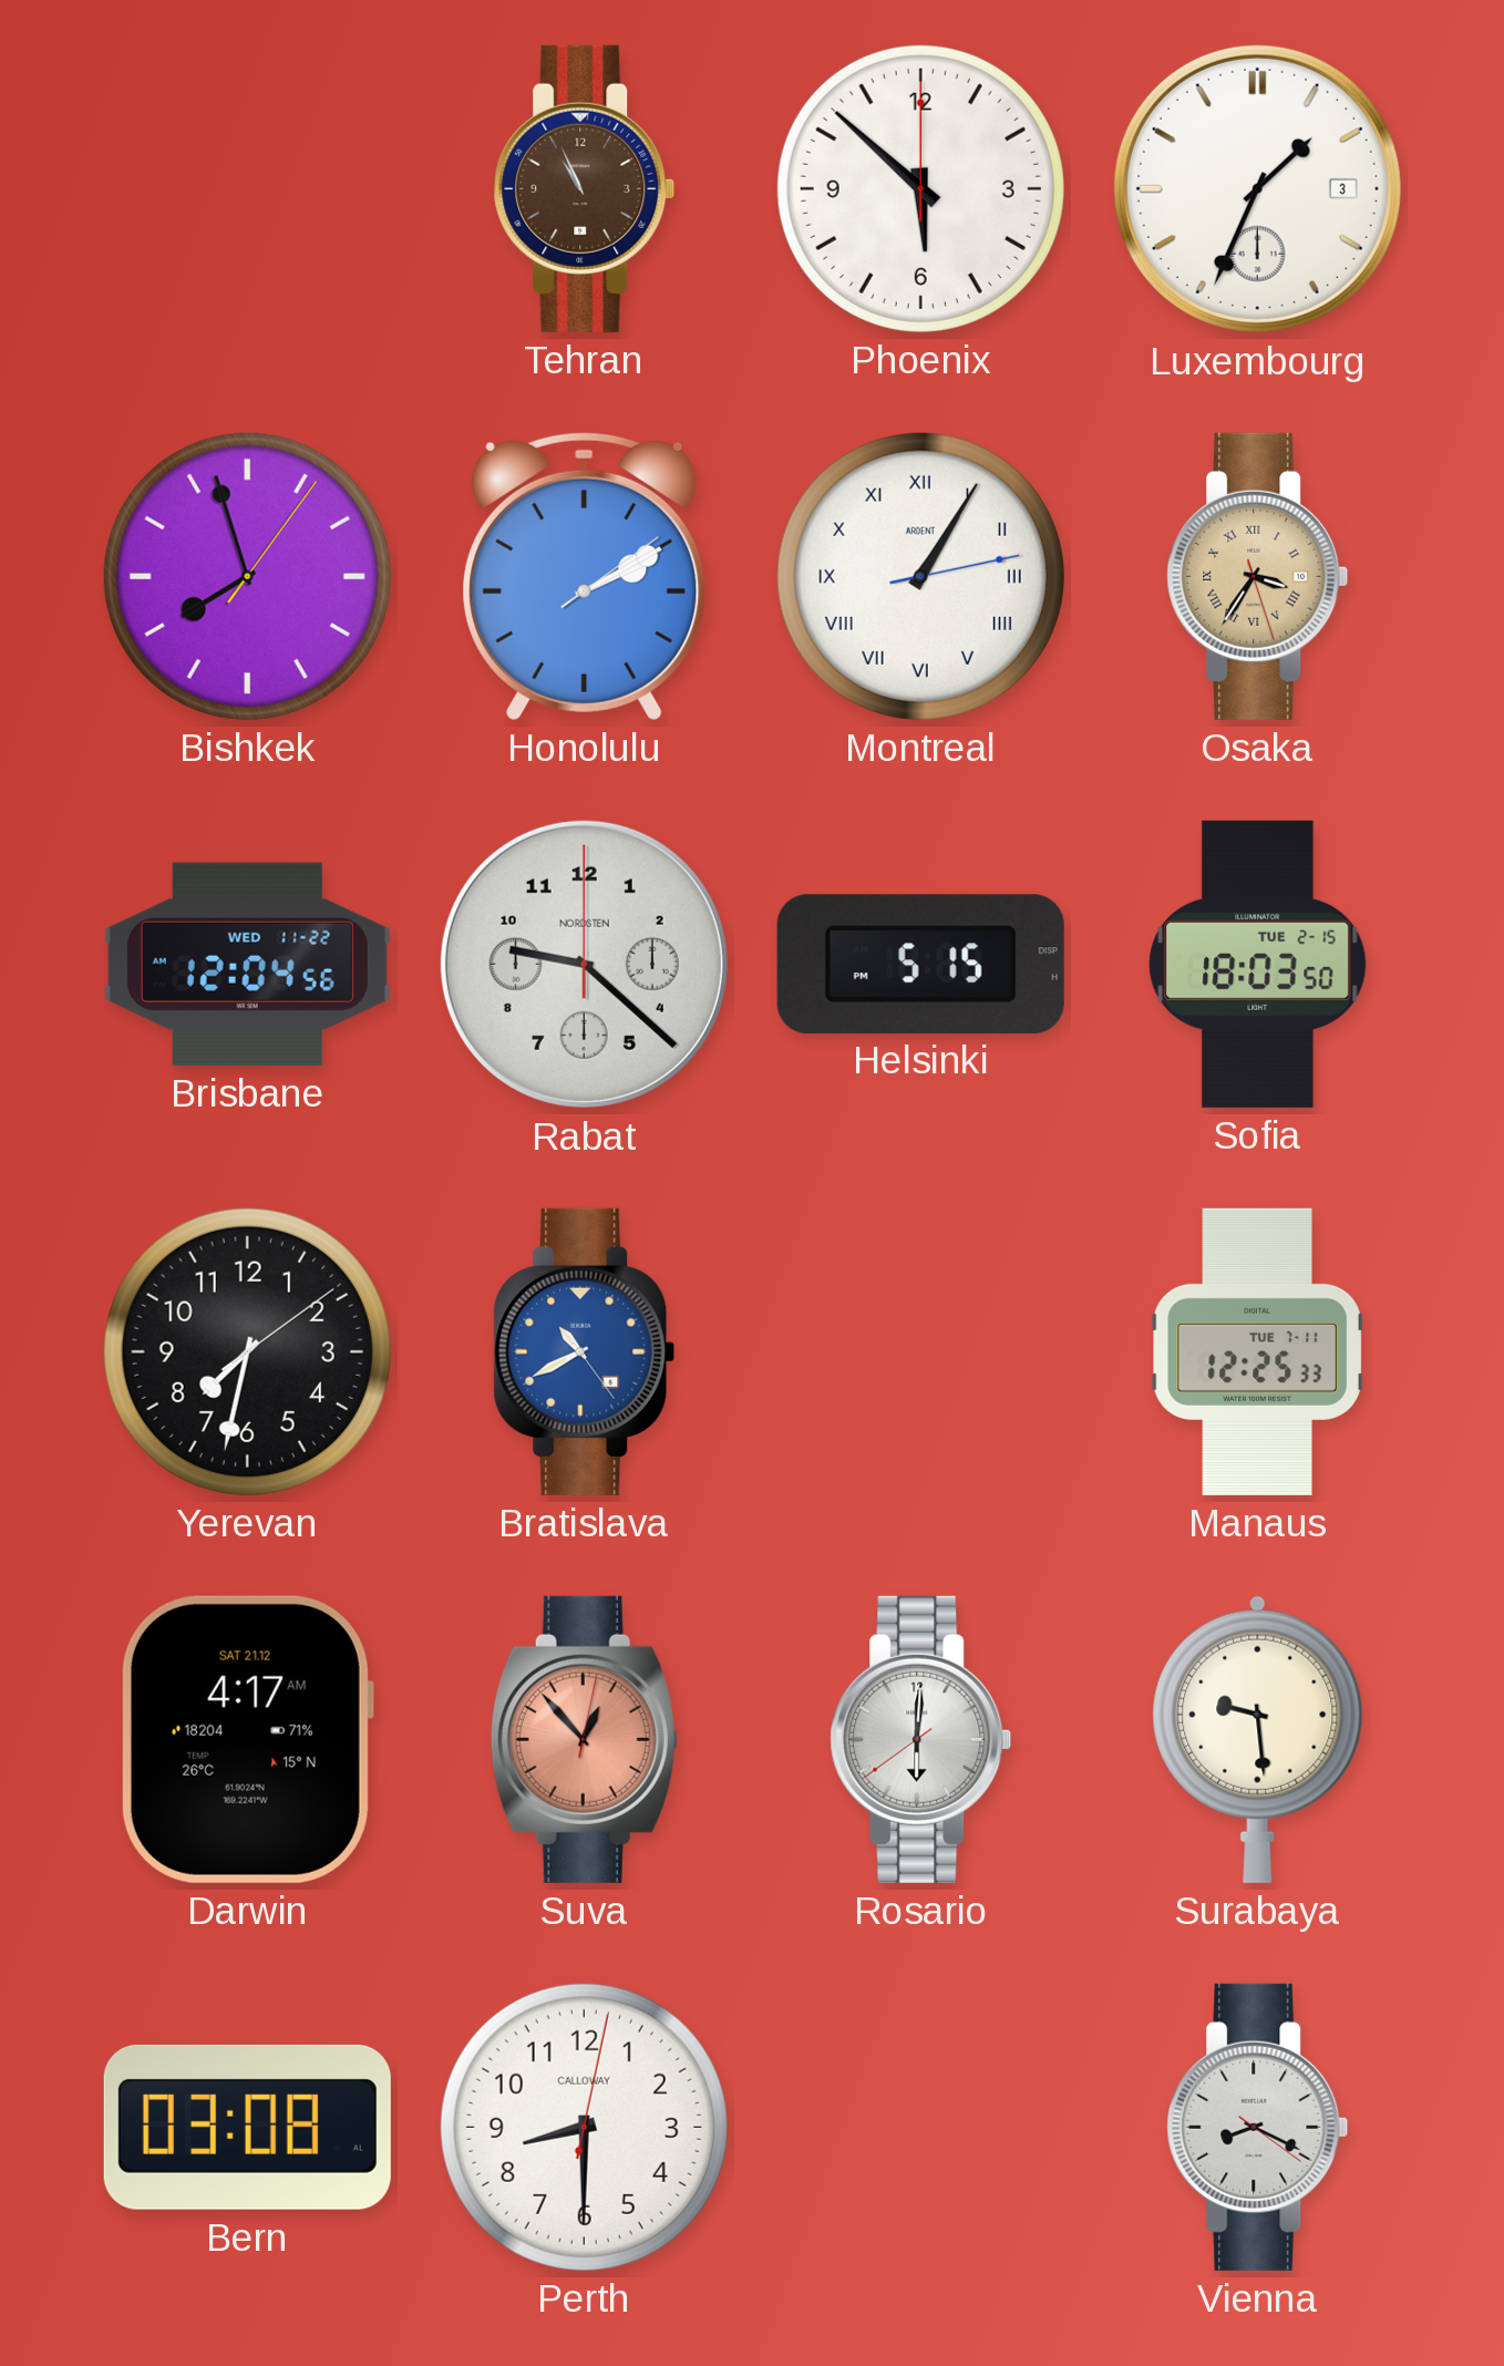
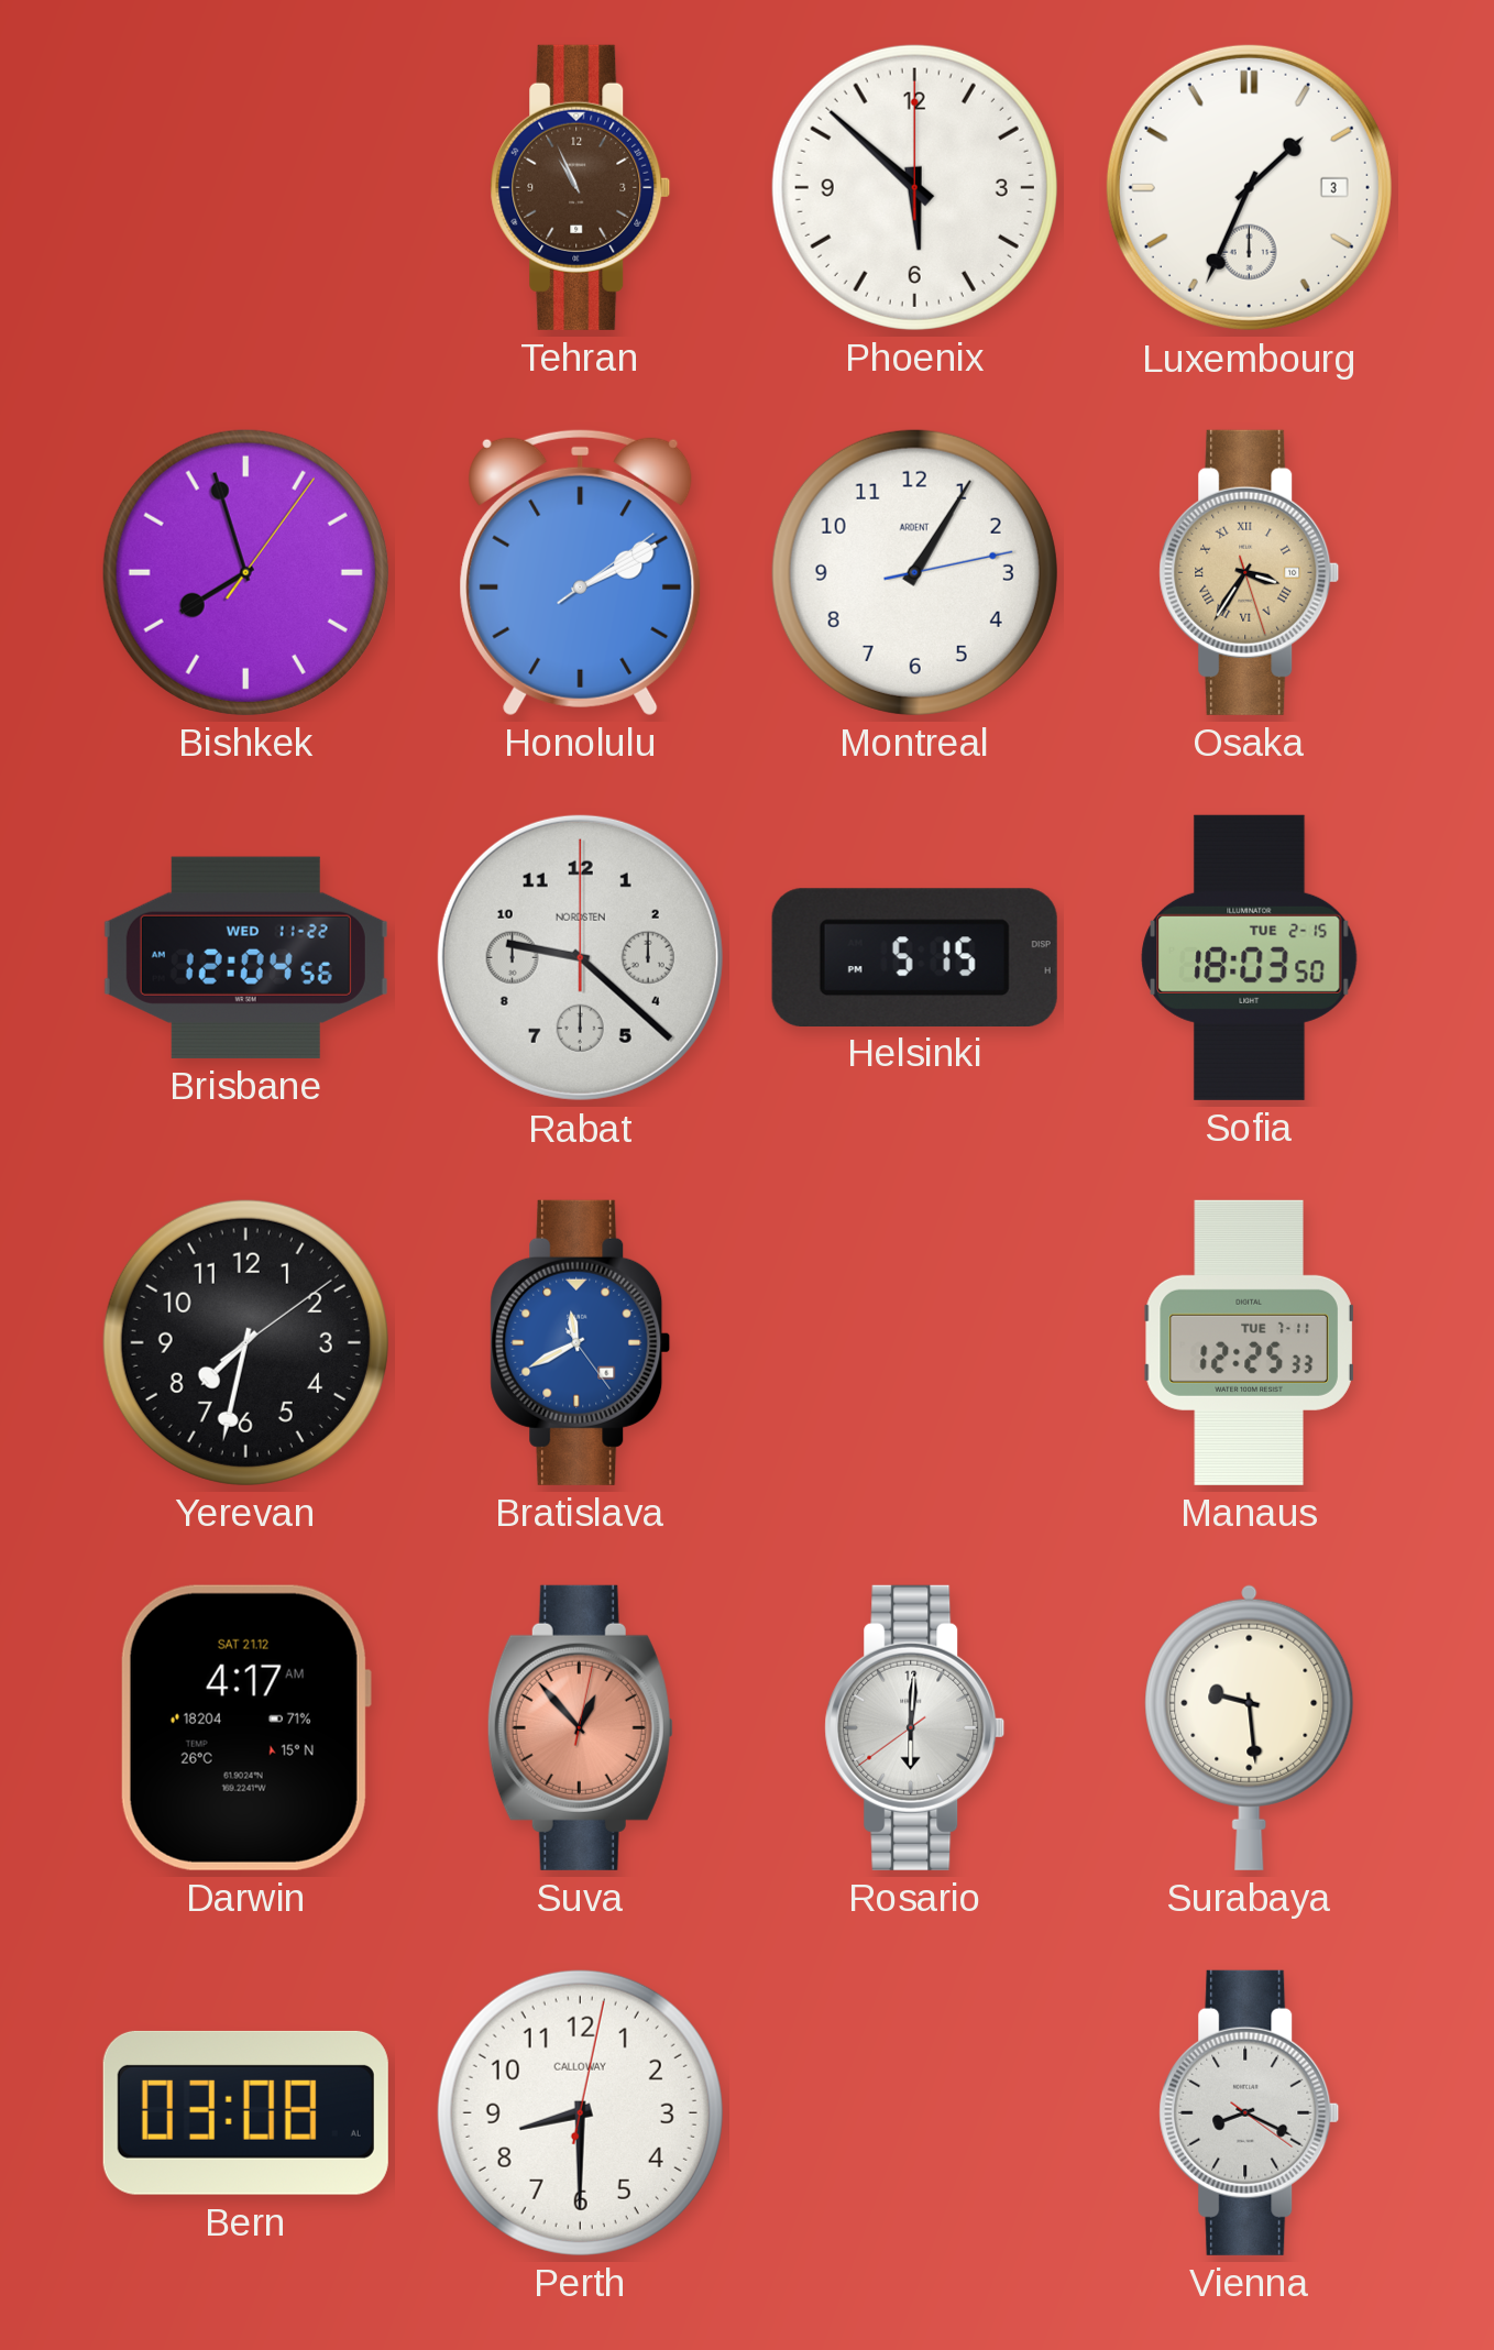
Montreal numerals: Roman -> Arabic (914, 572)
Bratislava: 10:40 -> 11:40 (581, 1342)
